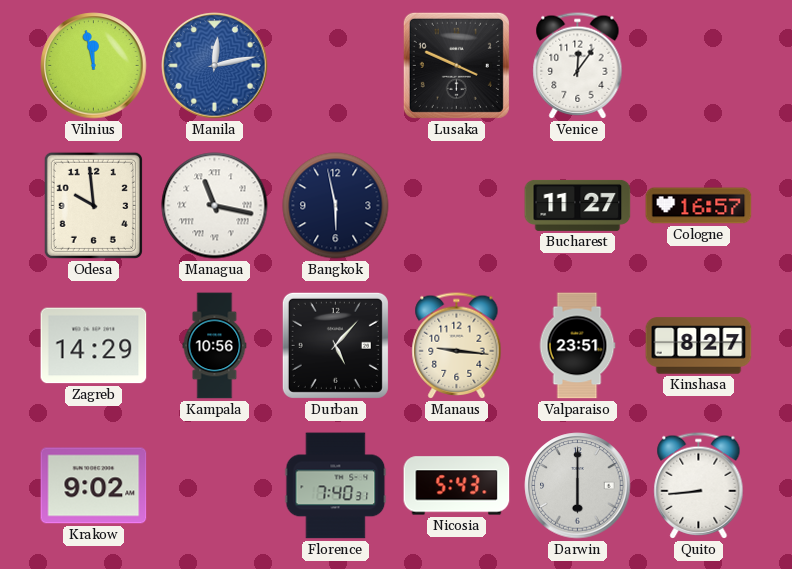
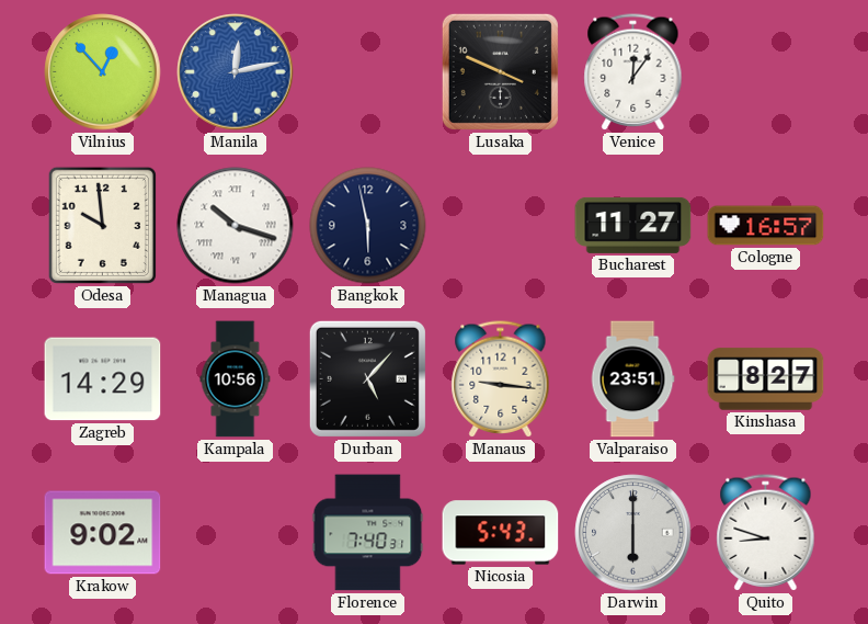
Vilnius: 11:58 -> 12:53 (103, 72)
Managua: 11:17 -> 10:18 (236, 226)
Quito: 8:44 -> 8:48 (766, 533)
